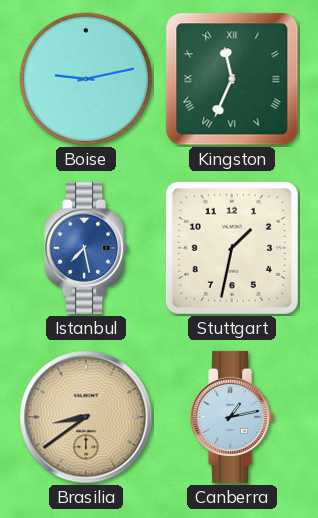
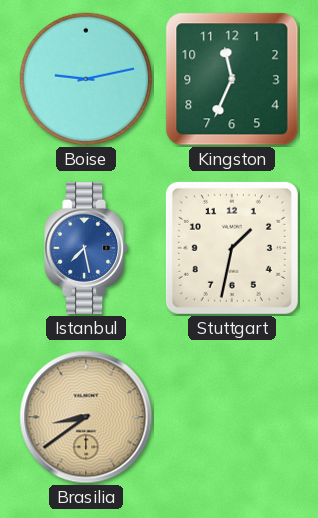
Kingston numerals: Roman -> Arabic (232, 79)
Canberra: 1:13 -> none (233, 417)
